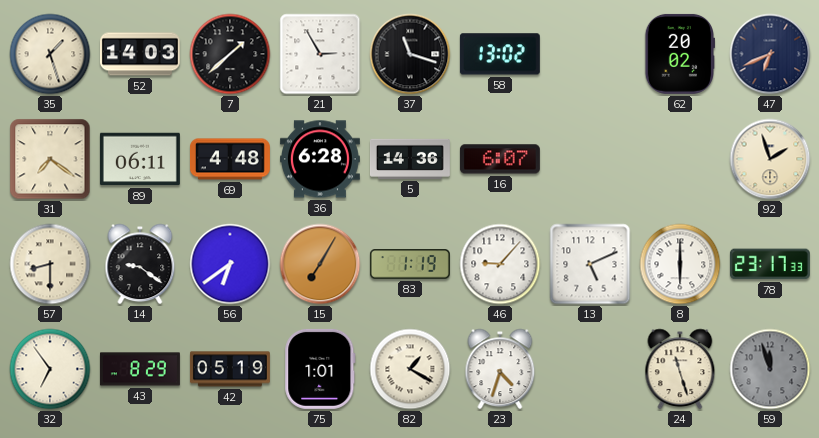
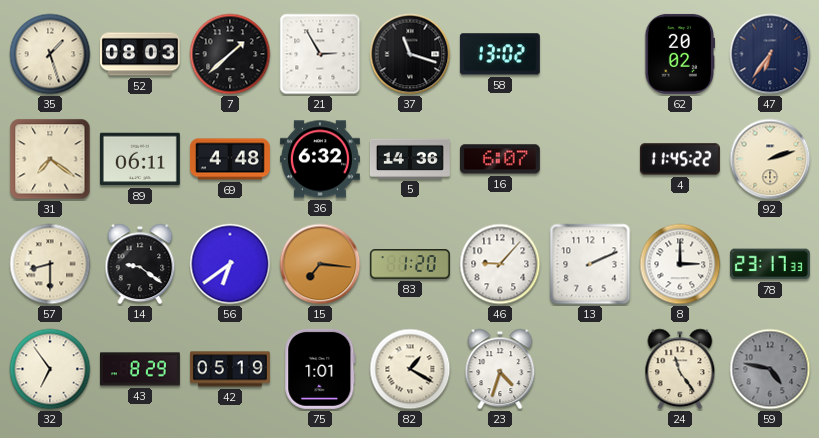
52: 14:03 -> 08:03 (140, 54)
47: 6:41 -> 6:36 (770, 54)
36: 6:28 -> 6:32 (320, 159)
4: none -> 11:45 (680, 159)
92: 1:57 -> 2:12 (770, 159)
15: 7:05 -> 7:16 (320, 264)
83: 1:19 -> 1:20 (410, 264)
13: 5:11 -> 2:11 (590, 264)
8: 6:00 -> 3:00 (680, 264)
24: 11:27 -> 11:24 (680, 369)
59: 11:57 -> 4:47 (770, 369)
